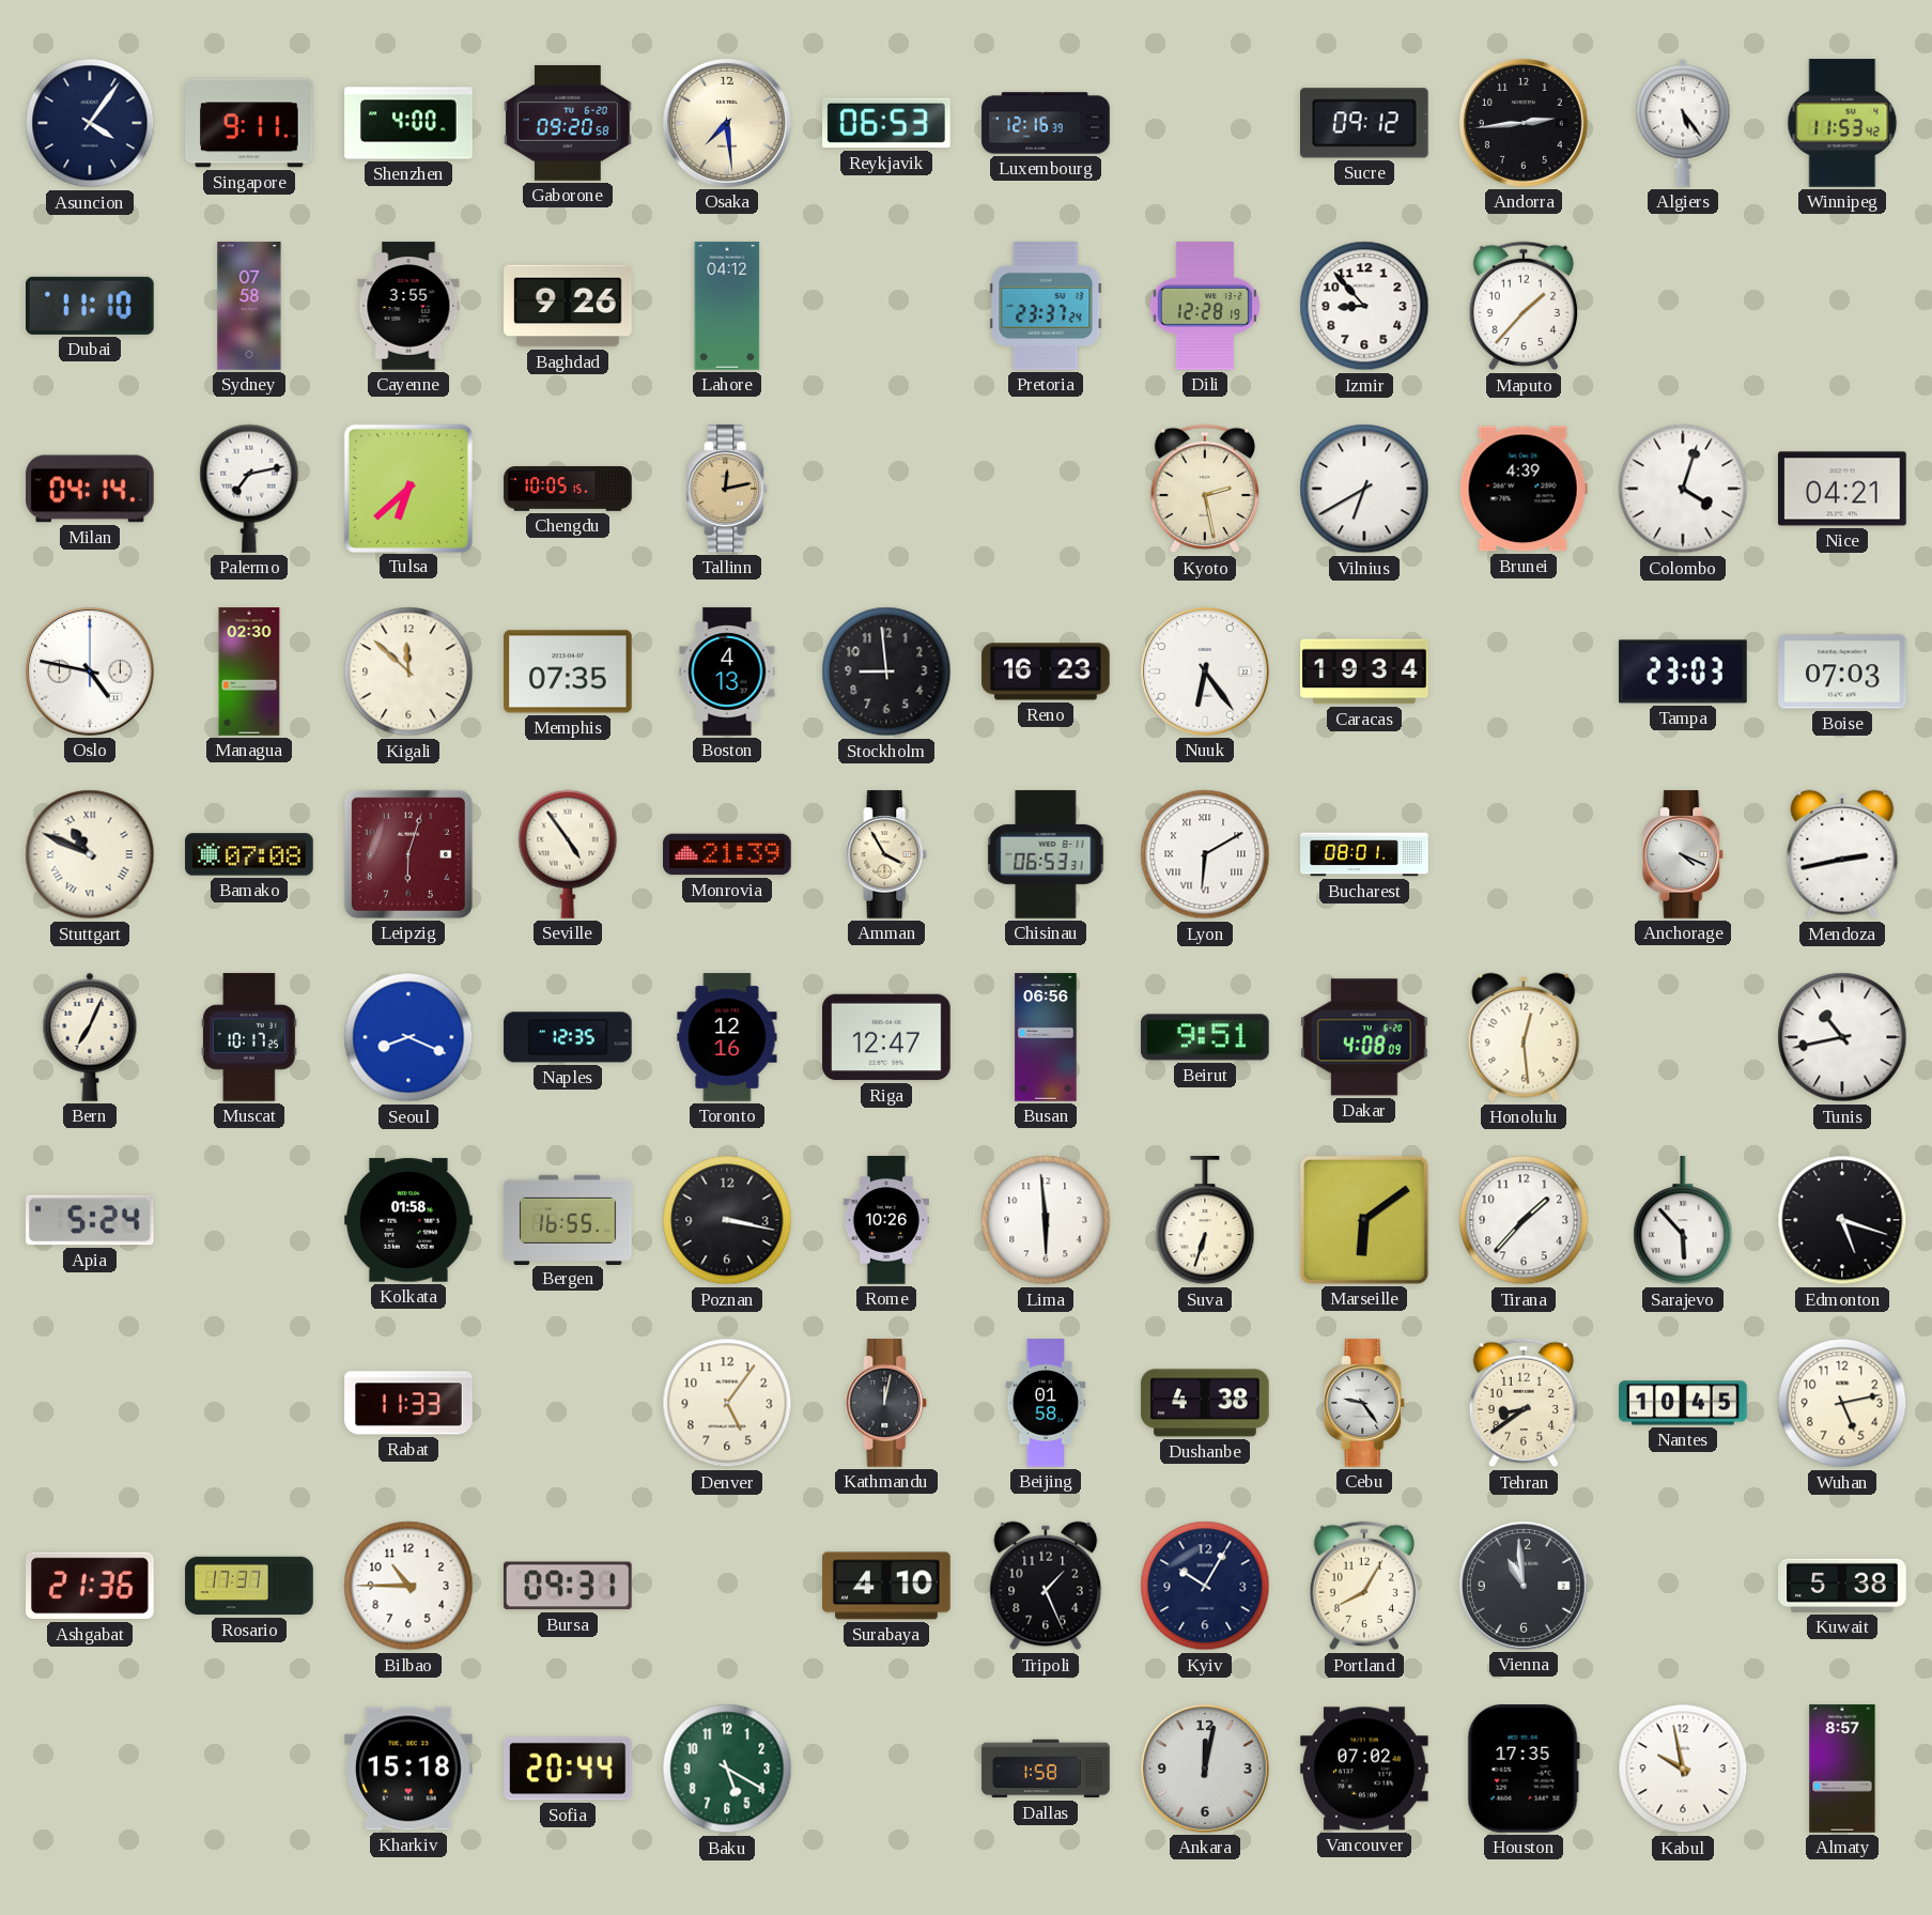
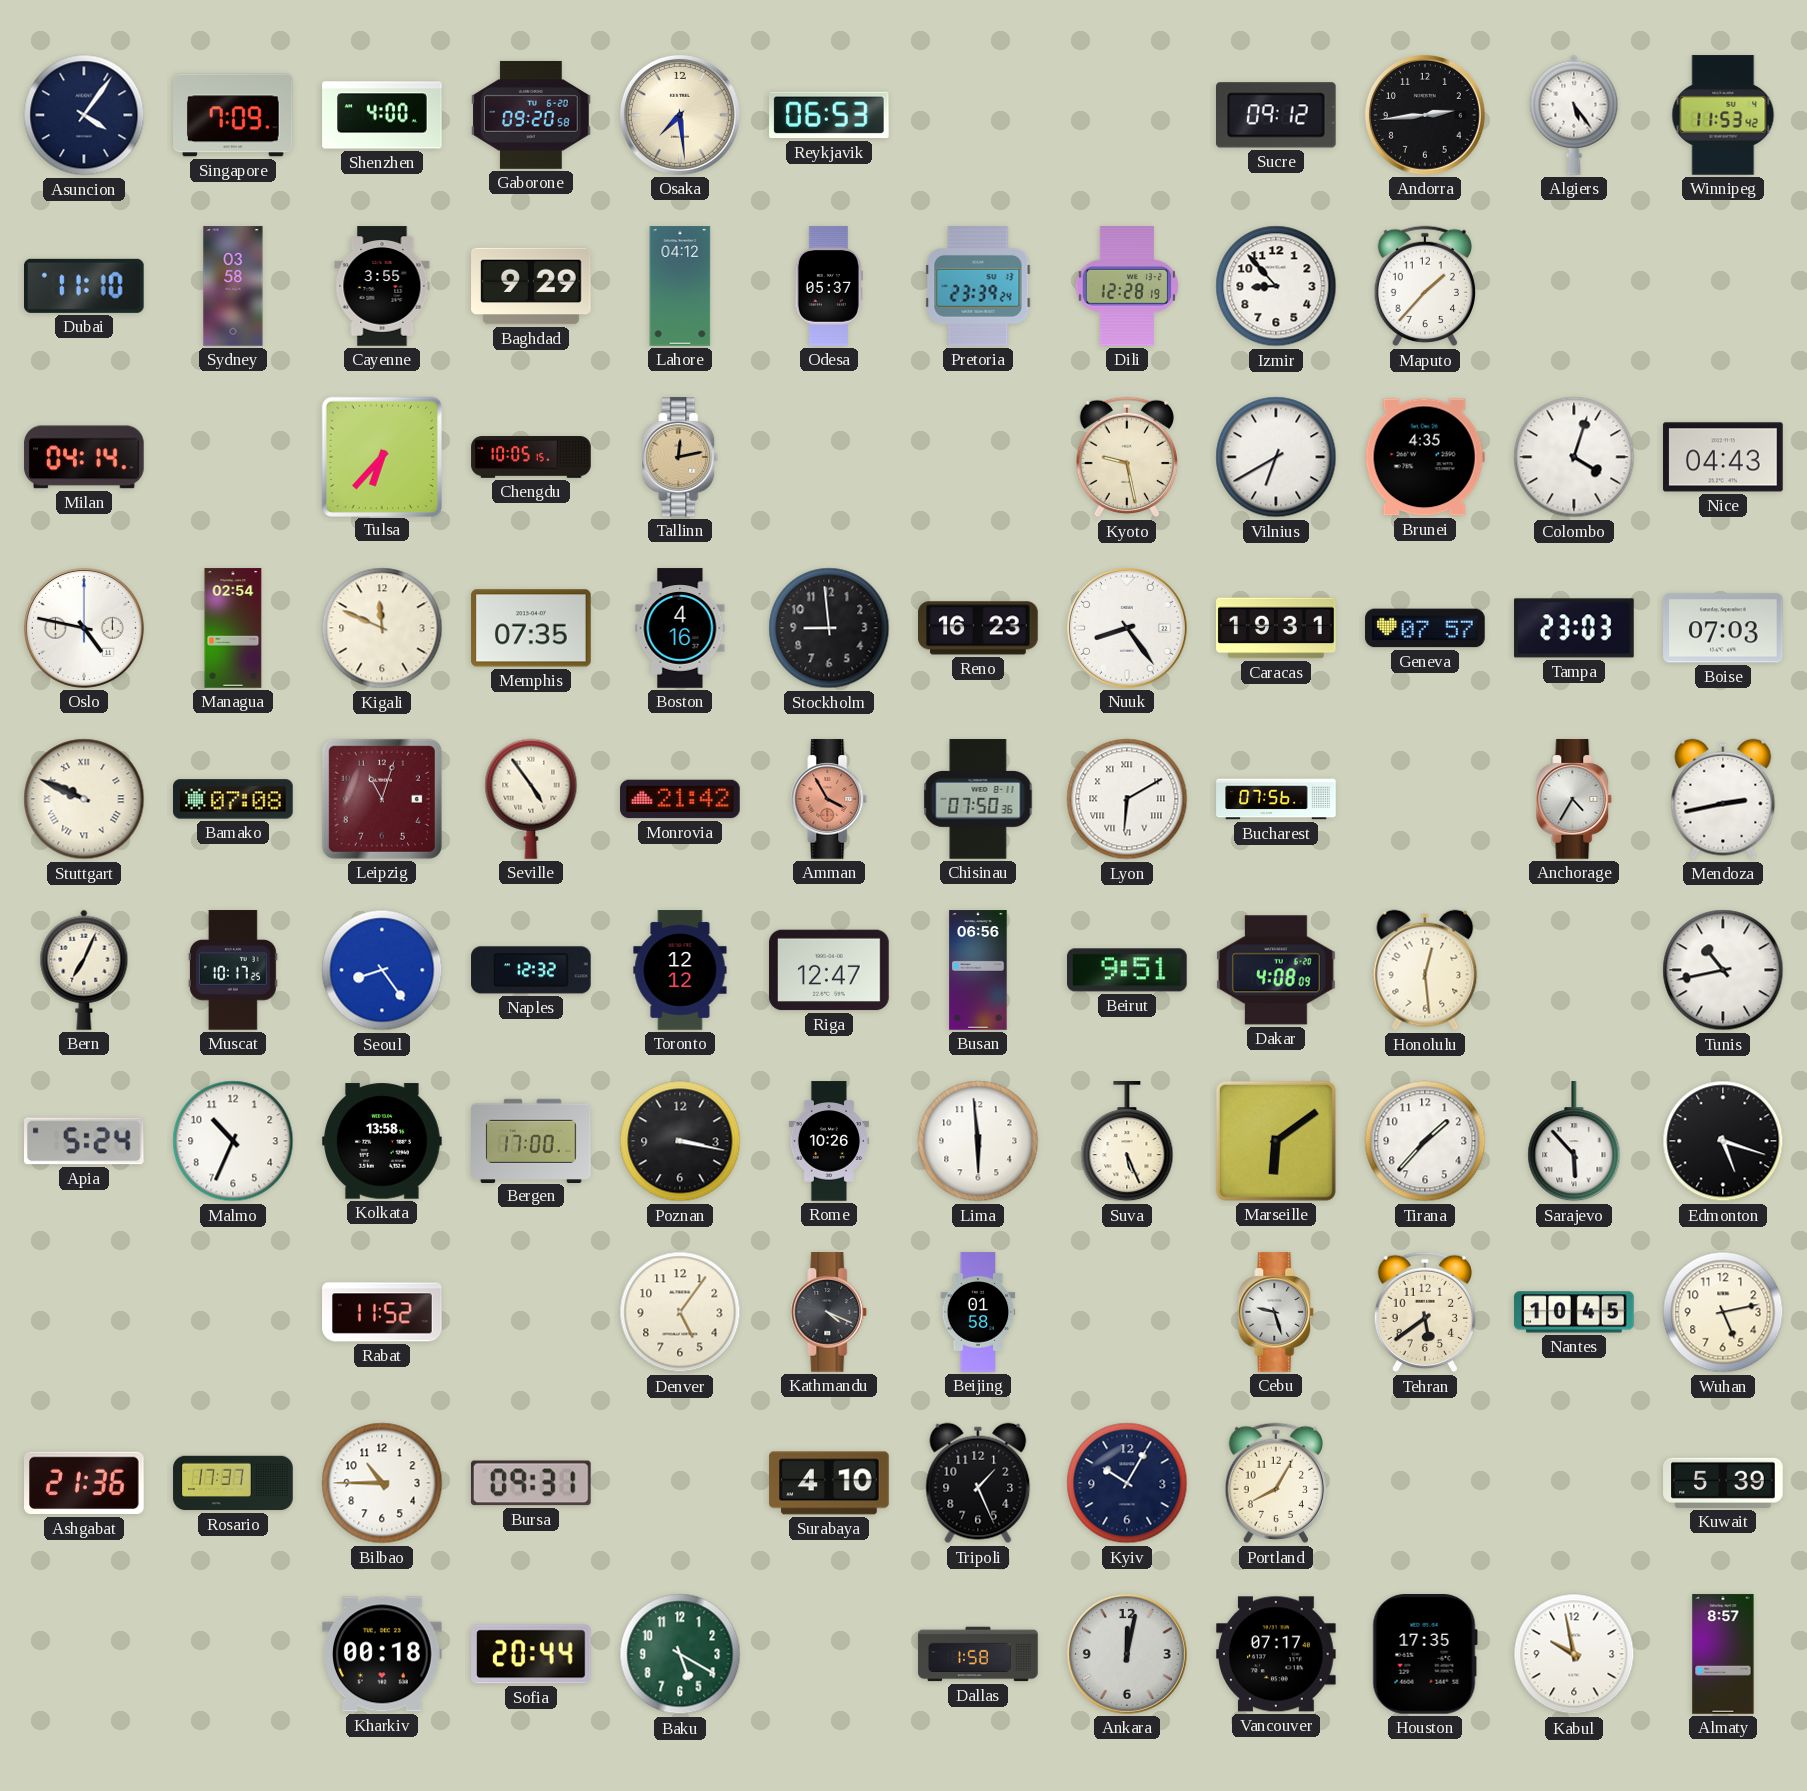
Singapore: 9:11 -> 7:09 (234, 115)
Luxembourg: 12:16 -> none (1046, 123)
Sydney: 07:58 -> 03:58 (233, 286)
Baghdad: 9:26 -> 9:29 (531, 286)
Odesa: none -> 05:37 (829, 286)
Pretoria: 23:37 -> 23:39 (978, 286)
Palermo: 7:13 -> none (249, 489)
Tulsa: 6:38 -> 6:37 (381, 456)
Kyoto: 2:28 -> 9:28 (1126, 457)
Brunei: 4:39 -> 4:35 (1425, 457)
Nice: 04:21 -> 04:43 (1723, 457)
Managua: 02:30 -> 02:54 (233, 628)
Kigali: 11:52 -> 11:49 (382, 628)
Boston: 4:13 -> 4:16 (680, 628)
Nuuk: 6:24 -> 8:24 (1127, 628)
Caracas: 19:34 -> 19:31 (1276, 628)
Geneva: none -> 07:57 (1425, 628)
Stuttgart: 10:49 -> 9:49 (84, 799)
Leipzig: 6:03 -> 11:03 (382, 799)
Monrovia: 21:39 -> 21:42 (680, 799)
Amman dial: cream -> salmon (829, 799)
Chisinau: 06:53 -> 07:50 (978, 799)
Bucharest: 08:01 -> 07:56 (1276, 799)
Anchorage: 4:19 -> 4:35 (1574, 799)
Seoul: 8:19 -> 8:24 (382, 970)
Naples: 12:35 -> 12:32 (531, 970)
Toronto: 12:16 -> 12:12 (680, 970)
Malmo: none -> 10:34 (233, 1141)
Kolkata: 01:58 -> 13:58 (382, 1141)
Bergen: 16:55 -> 17:00 (531, 1140)
Suva: 6:33 -> 5:26 (1127, 1142)
Rabat: 11:33 -> 11:52 (382, 1312)
Kathmandu: 12:02 -> 4:19 (829, 1312)
Dushanbe: 4:38 -> none (1205, 1403)
Cebu: 9:24 -> 9:27 (1276, 1312)
Tehran: 8:39 -> 5:39 (1424, 1312)
Vienna: 10:59 -> none (1524, 1586)
Kuwait: 5:38 -> 5:39 (1723, 1483)
Kharkiv: 15:18 -> 00:18 (382, 1654)
Vancouver: 07:02 -> 07:17 (1276, 1654)
